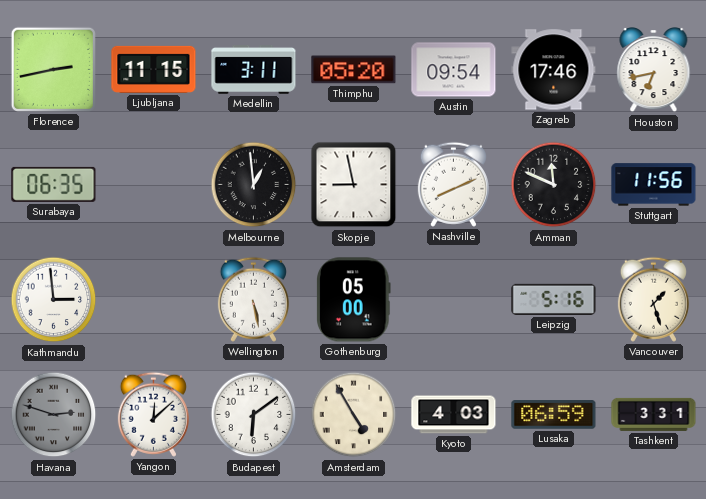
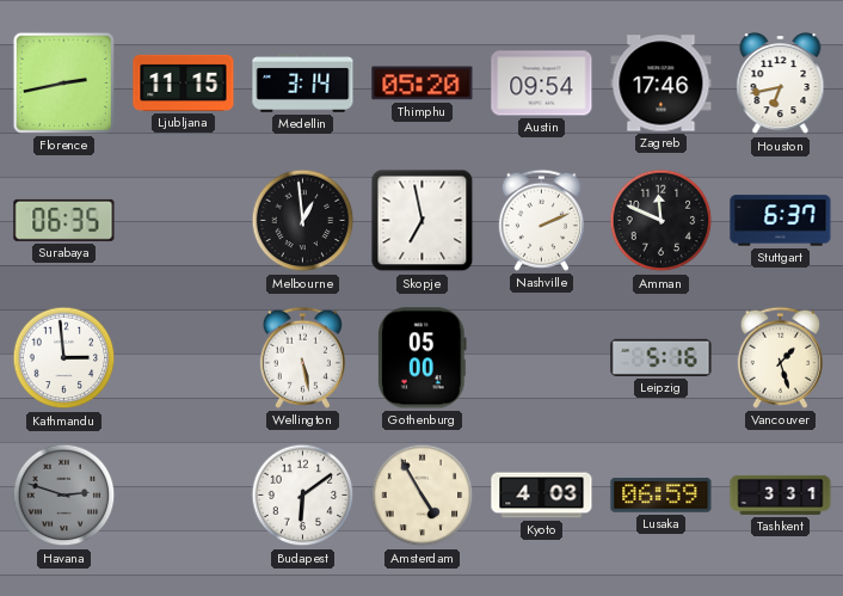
Medellin: 3:11 -> 3:14 (303, 84)
Skopje: 8:58 -> 6:58 (423, 221)
Nashville: 8:11 -> 2:11 (541, 220)
Stuttgart: 11:56 -> 6:37 (781, 221)
Yangon: 12:08 -> none (153, 414)
